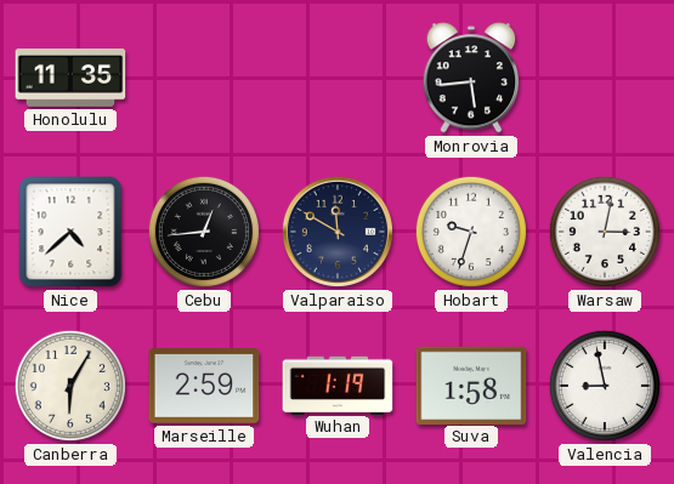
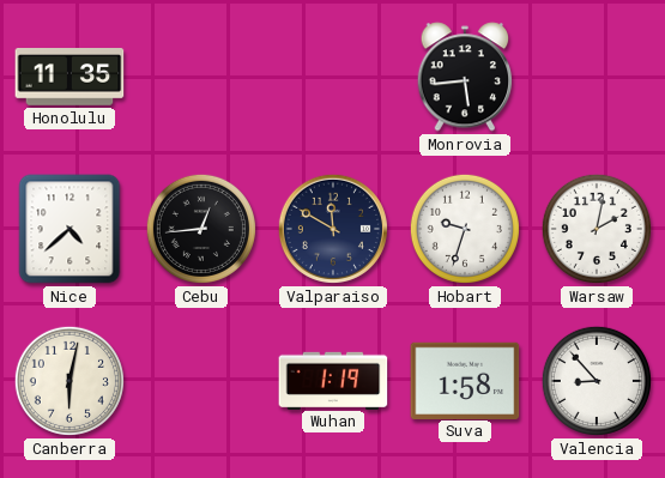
Warsaw: 3:02 -> 2:02 (597, 229)
Canberra: 6:05 -> 6:02 (69, 381)
Marseille: 2:59 -> none (204, 386)
Valencia: 8:58 -> 8:53 (597, 381)
